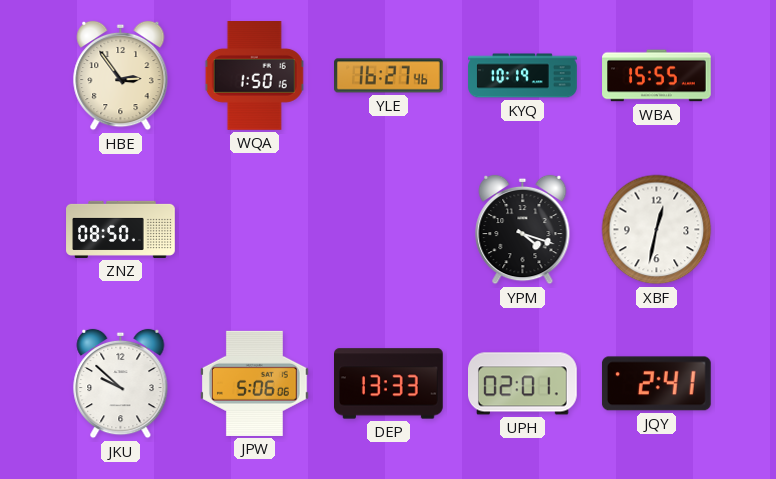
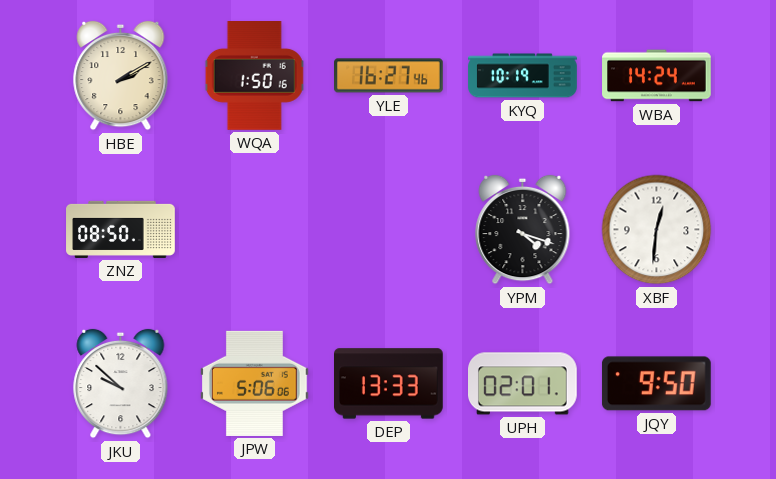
HBE: 2:54 -> 2:10 (121, 76)
WBA: 15:55 -> 14:24 (657, 76)
XBF: 12:32 -> 12:31 (657, 230)
JQY: 2:41 -> 9:50 (656, 384)
